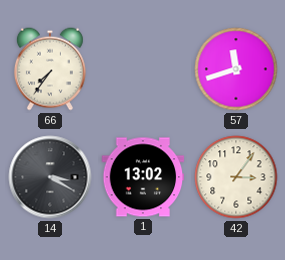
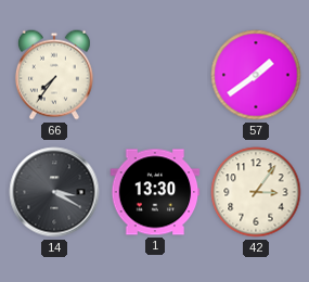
57: 11:42 -> 1:39 (256, 75)
1: 13:02 -> 13:30 (155, 192)
